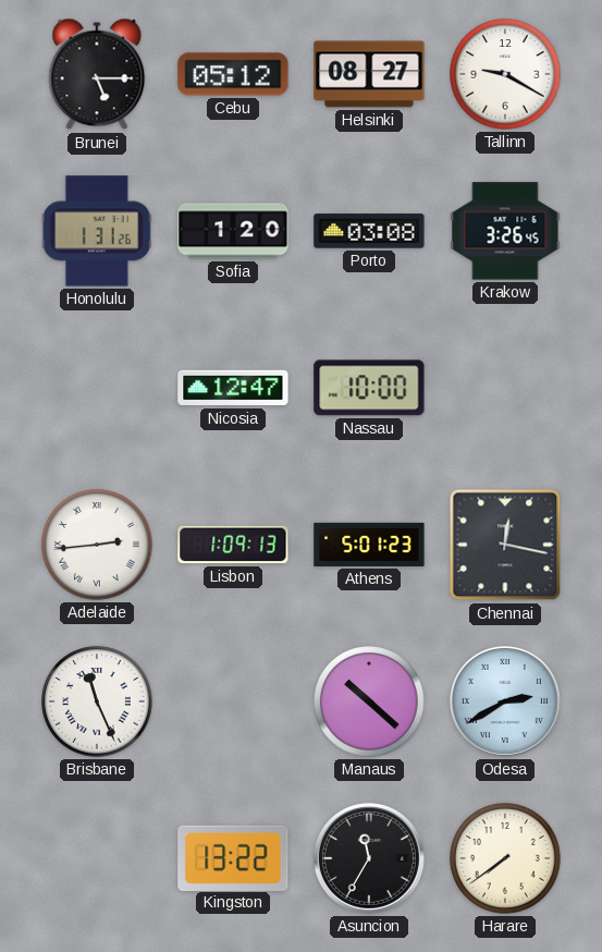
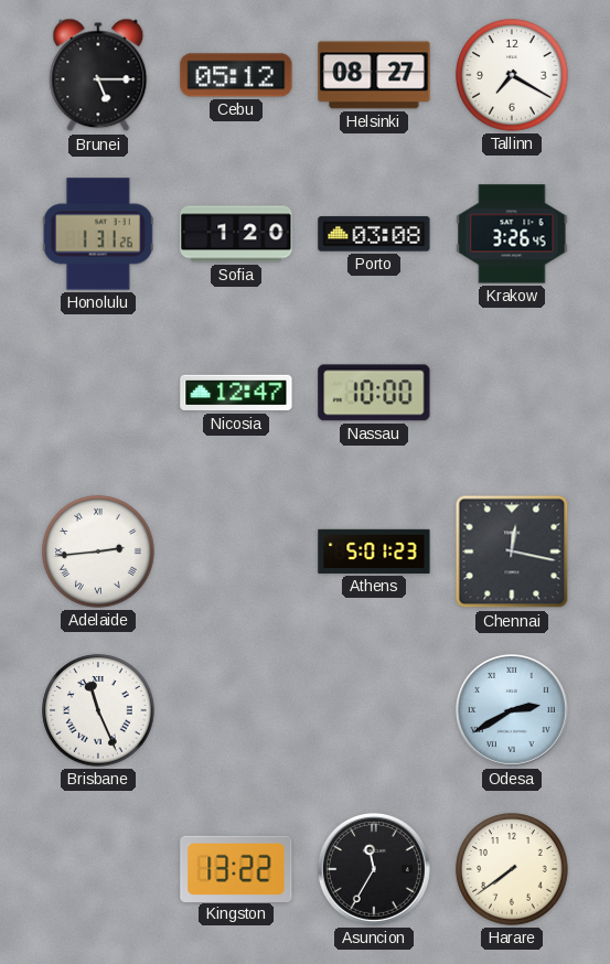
Tallinn: 9:20 -> 7:20 (512, 75)
Lisbon: 1:09 -> none (233, 545)
Manaus: 10:22 -> none (369, 701)
